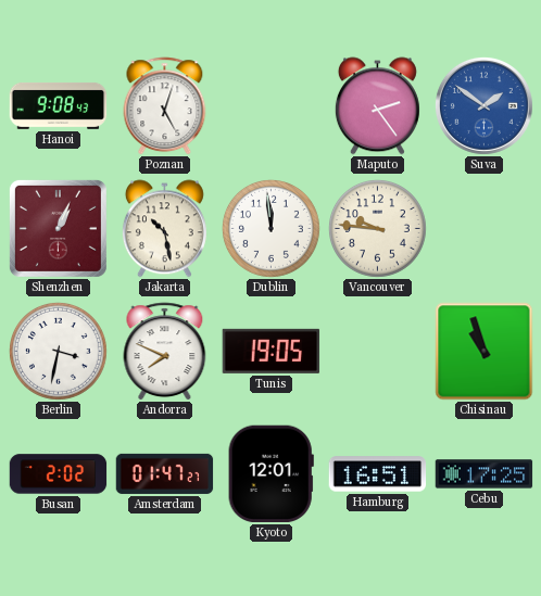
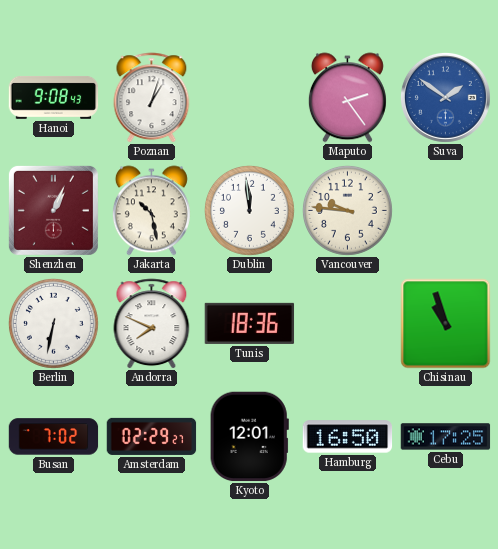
Poznan: 5:03 -> 1:03 (152, 98)
Berlin: 3:32 -> 6:32 (53, 323)
Tunis: 19:05 -> 18:36 (250, 323)
Busan: 2:02 -> 7:02 (54, 437)
Amsterdam: 01:47 -> 02:29 (152, 436)
Hamburg: 16:51 -> 16:50 (348, 437)
